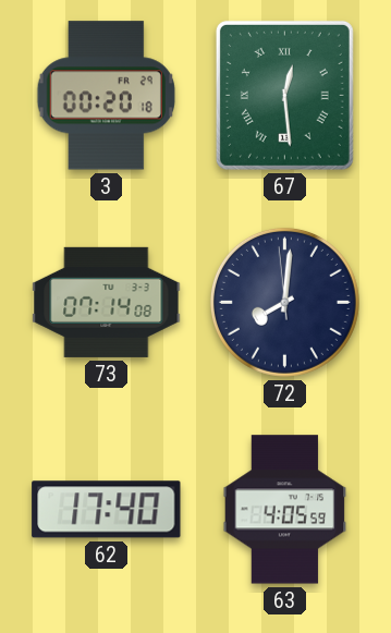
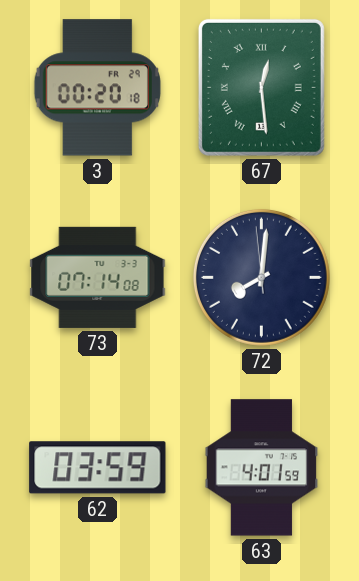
62: 17:40 -> 03:59 (98, 468)
63: 4:05 -> 4:01 (262, 468)
